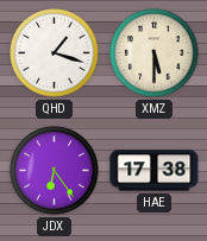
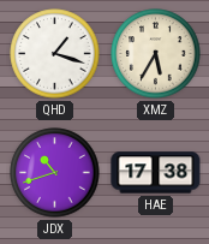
XMZ: 5:30 -> 5:35 (156, 54)
JDX: 6:24 -> 10:42 (55, 173)
